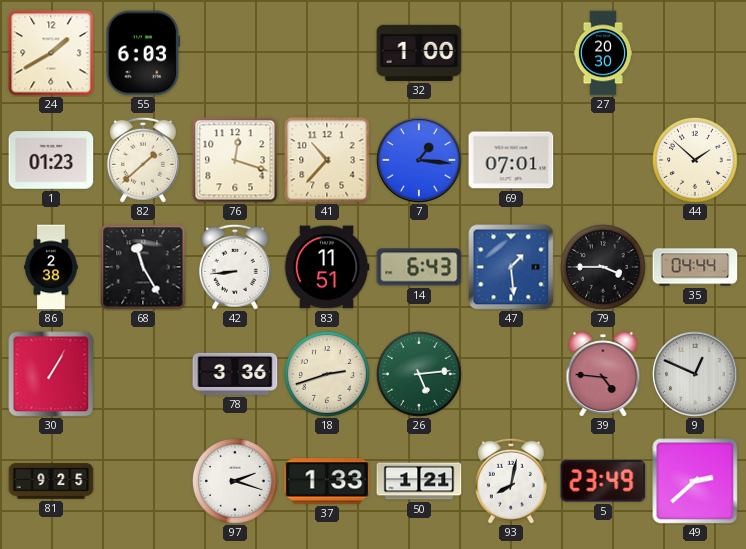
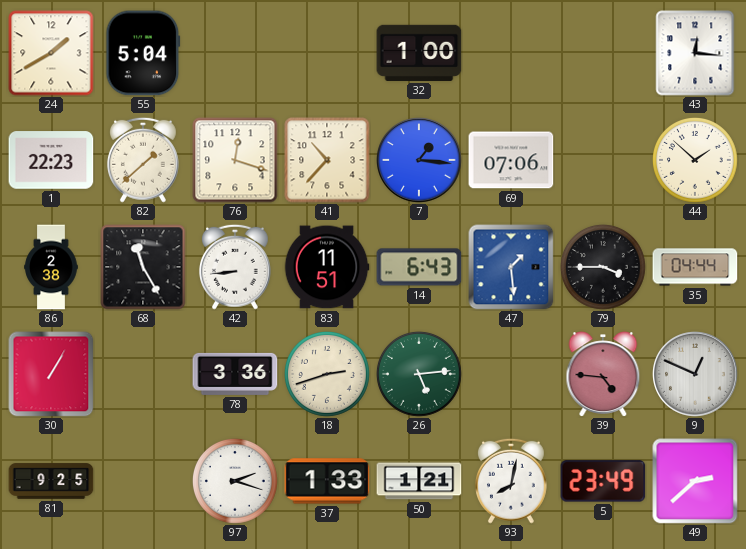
55: 6:03 -> 5:04 (143, 53)
27: 20:30 -> none (603, 53)
43: none -> 12:16 (695, 53)
1: 01:23 -> 22:23 (51, 160)
69: 07:01 -> 07:06 (511, 160)
